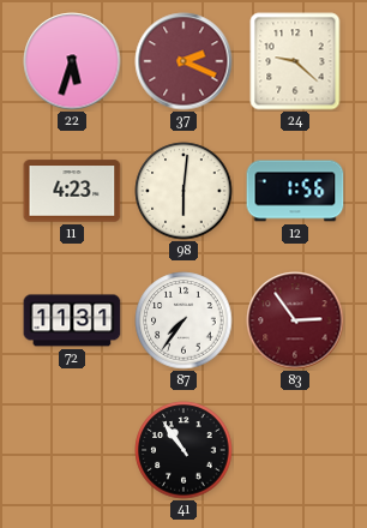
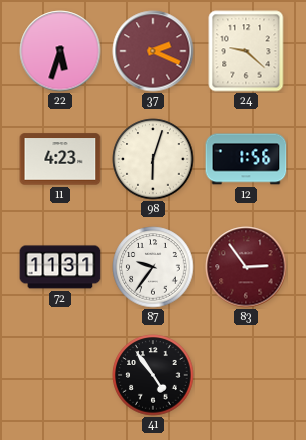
98: 6:01 -> 6:03 (153, 159)
87: 7:36 -> 9:36 (153, 267)
41: 10:54 -> 4:54 (153, 375)
